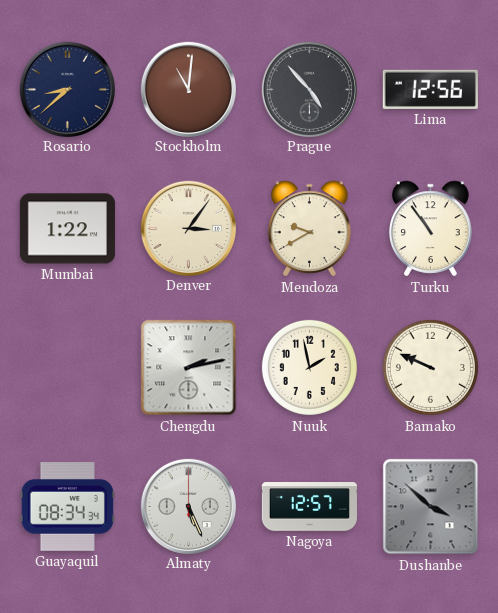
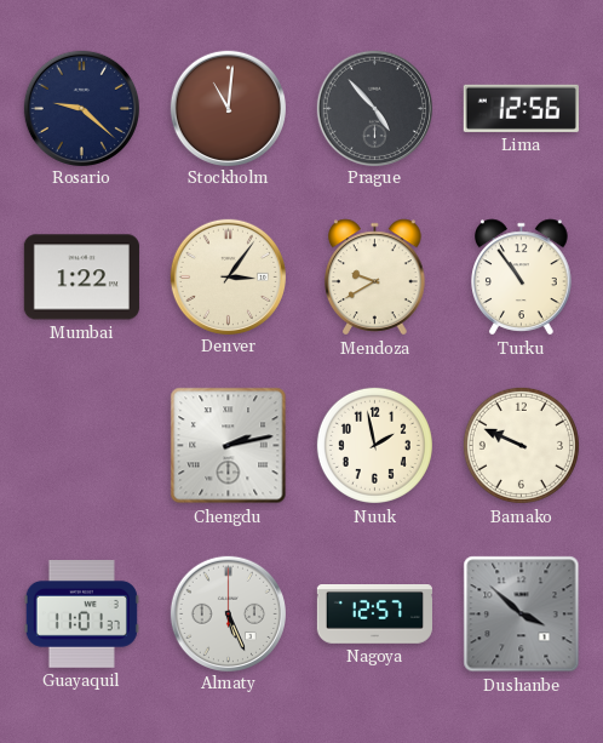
Rosario: 8:38 -> 9:22 (81, 108)
Guayaquil: 08:34 -> 11:01 (81, 615)
